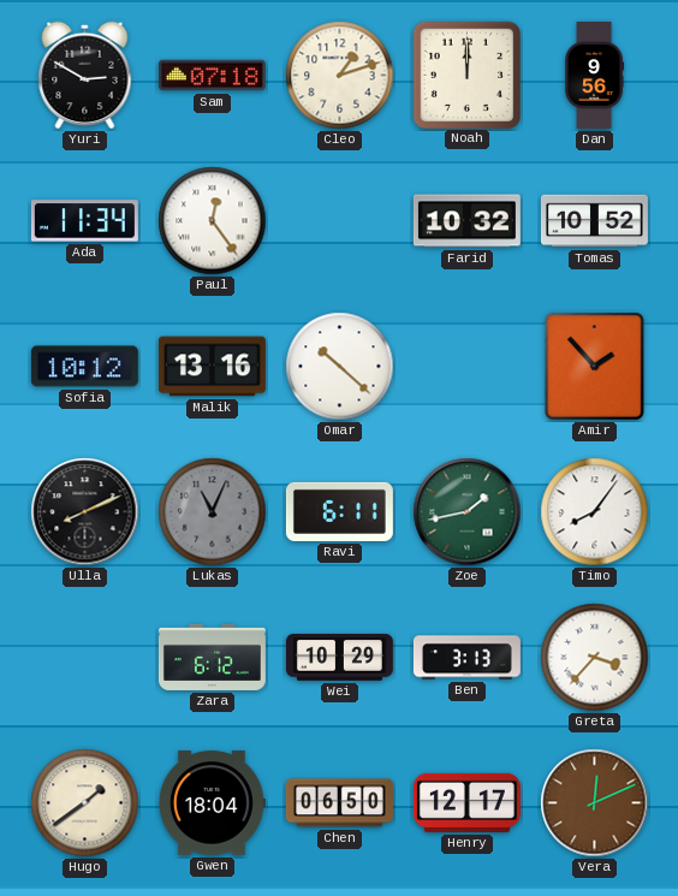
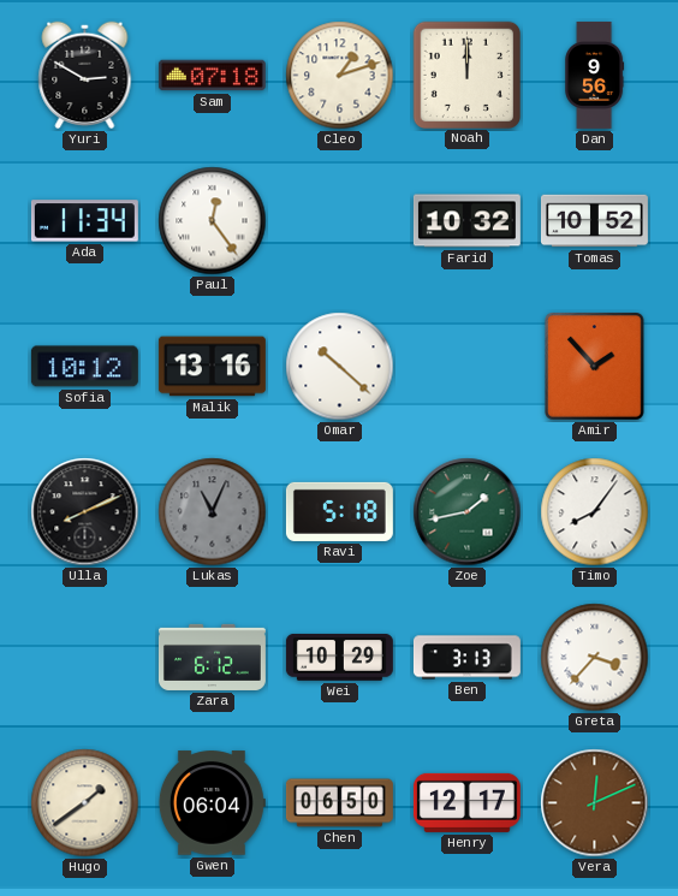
Ravi: 6:11 -> 5:18 (339, 511)
Gwen: 18:04 -> 06:04 (212, 803)
